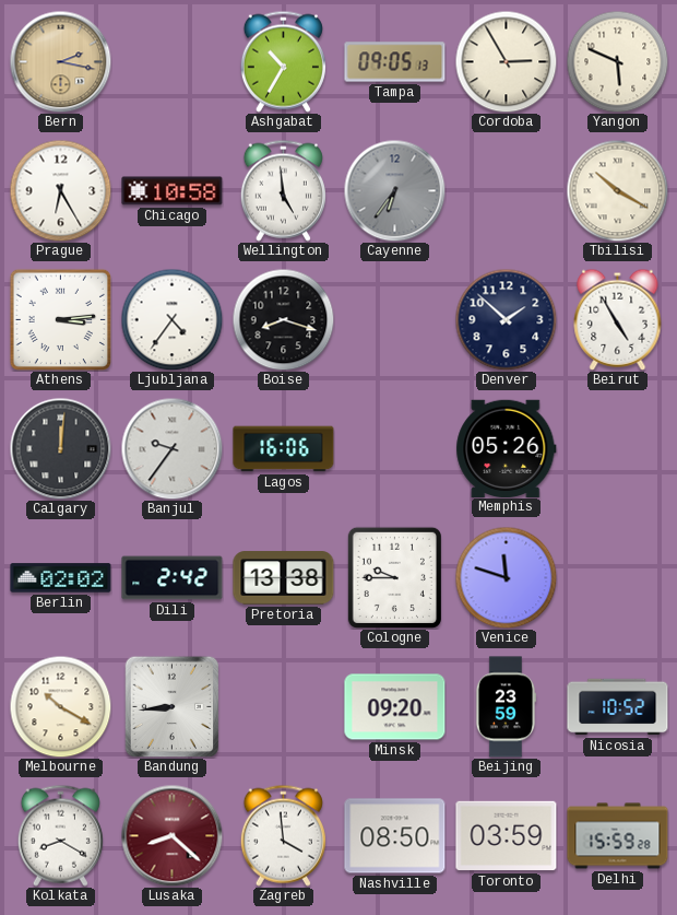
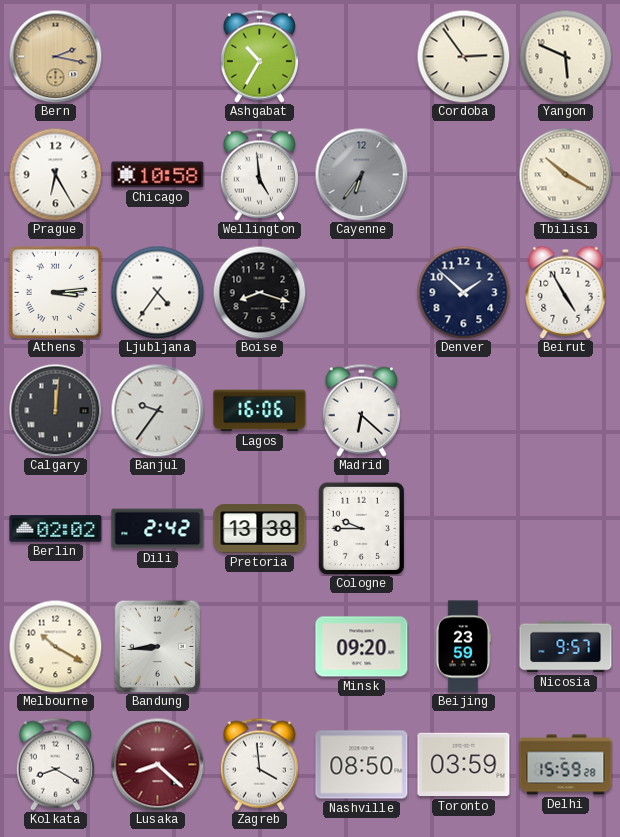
Tampa: 09:05 -> none (395, 62)
Cordoba: 2:55 -> 2:54 (463, 56)
Madrid: none -> 6:22 (361, 410)
Memphis: 05:26 -> none (507, 448)
Venice: 11:48 -> none (506, 577)
Nicosia: 10:52 -> 9:57 (566, 647)
